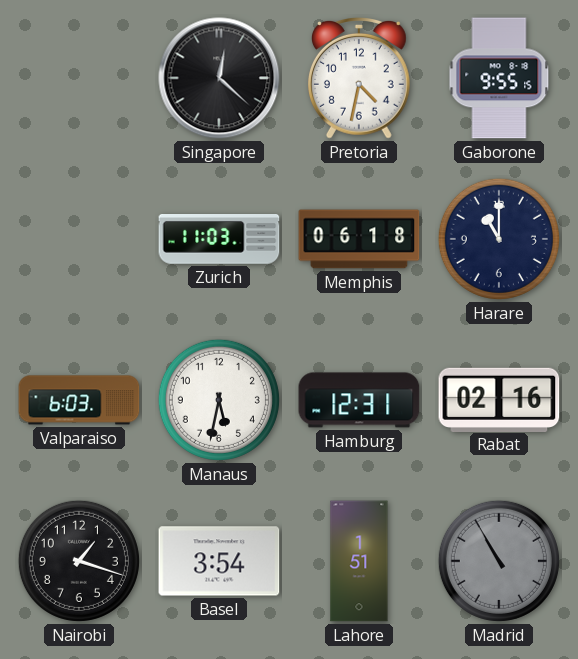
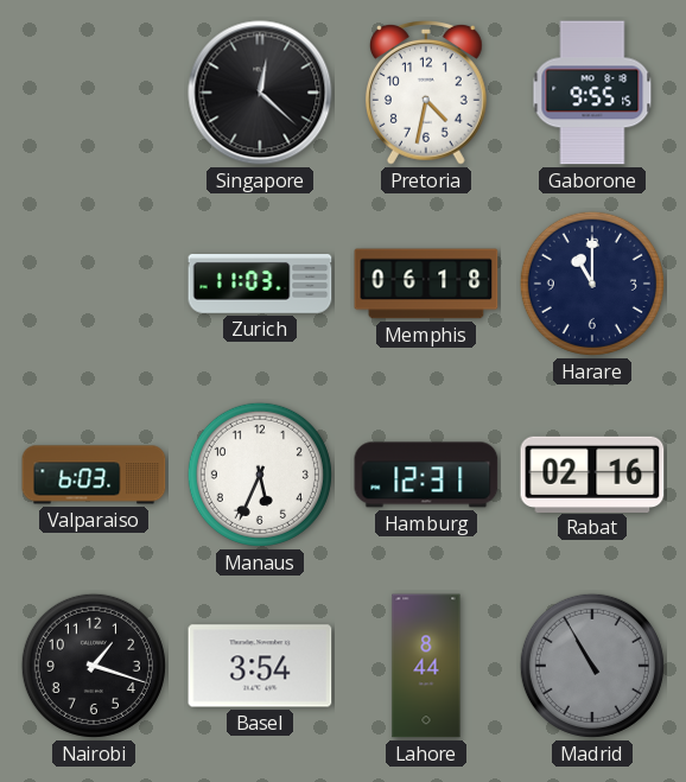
Manaus: 5:32 -> 5:34 (260, 475)
Lahore: 1:51 -> 8:44 (426, 666)
